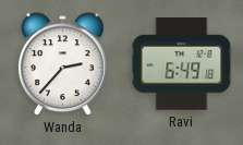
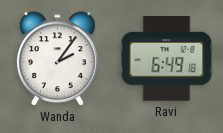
Wanda: 2:37 -> 2:06 (58, 59)
